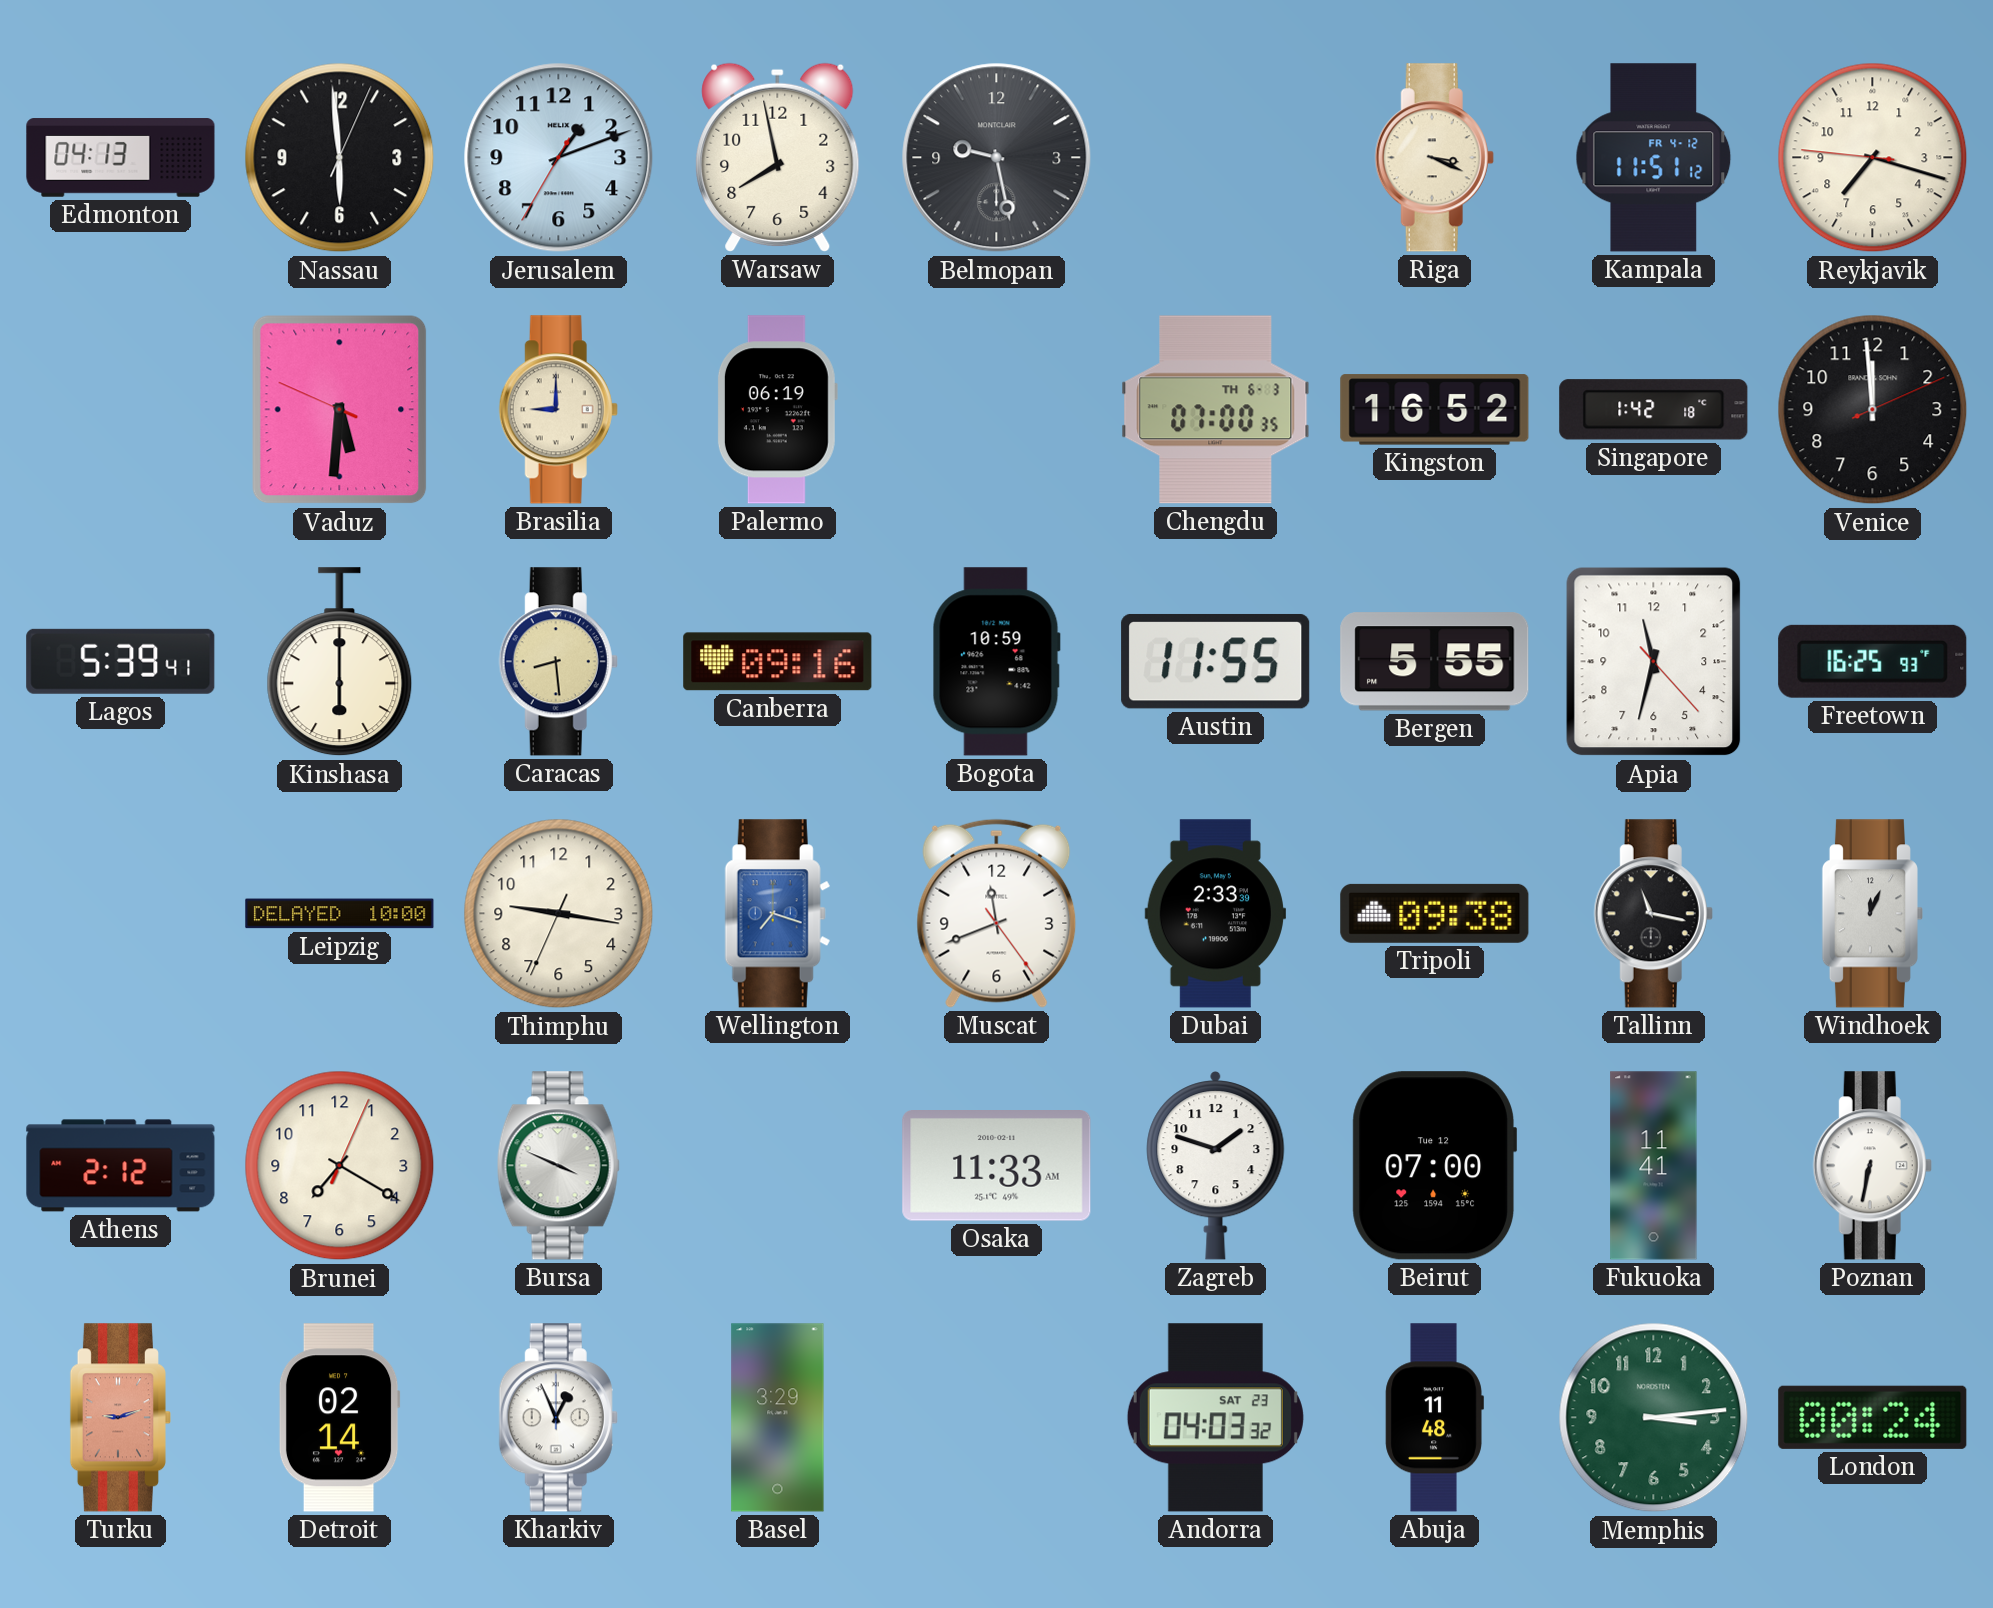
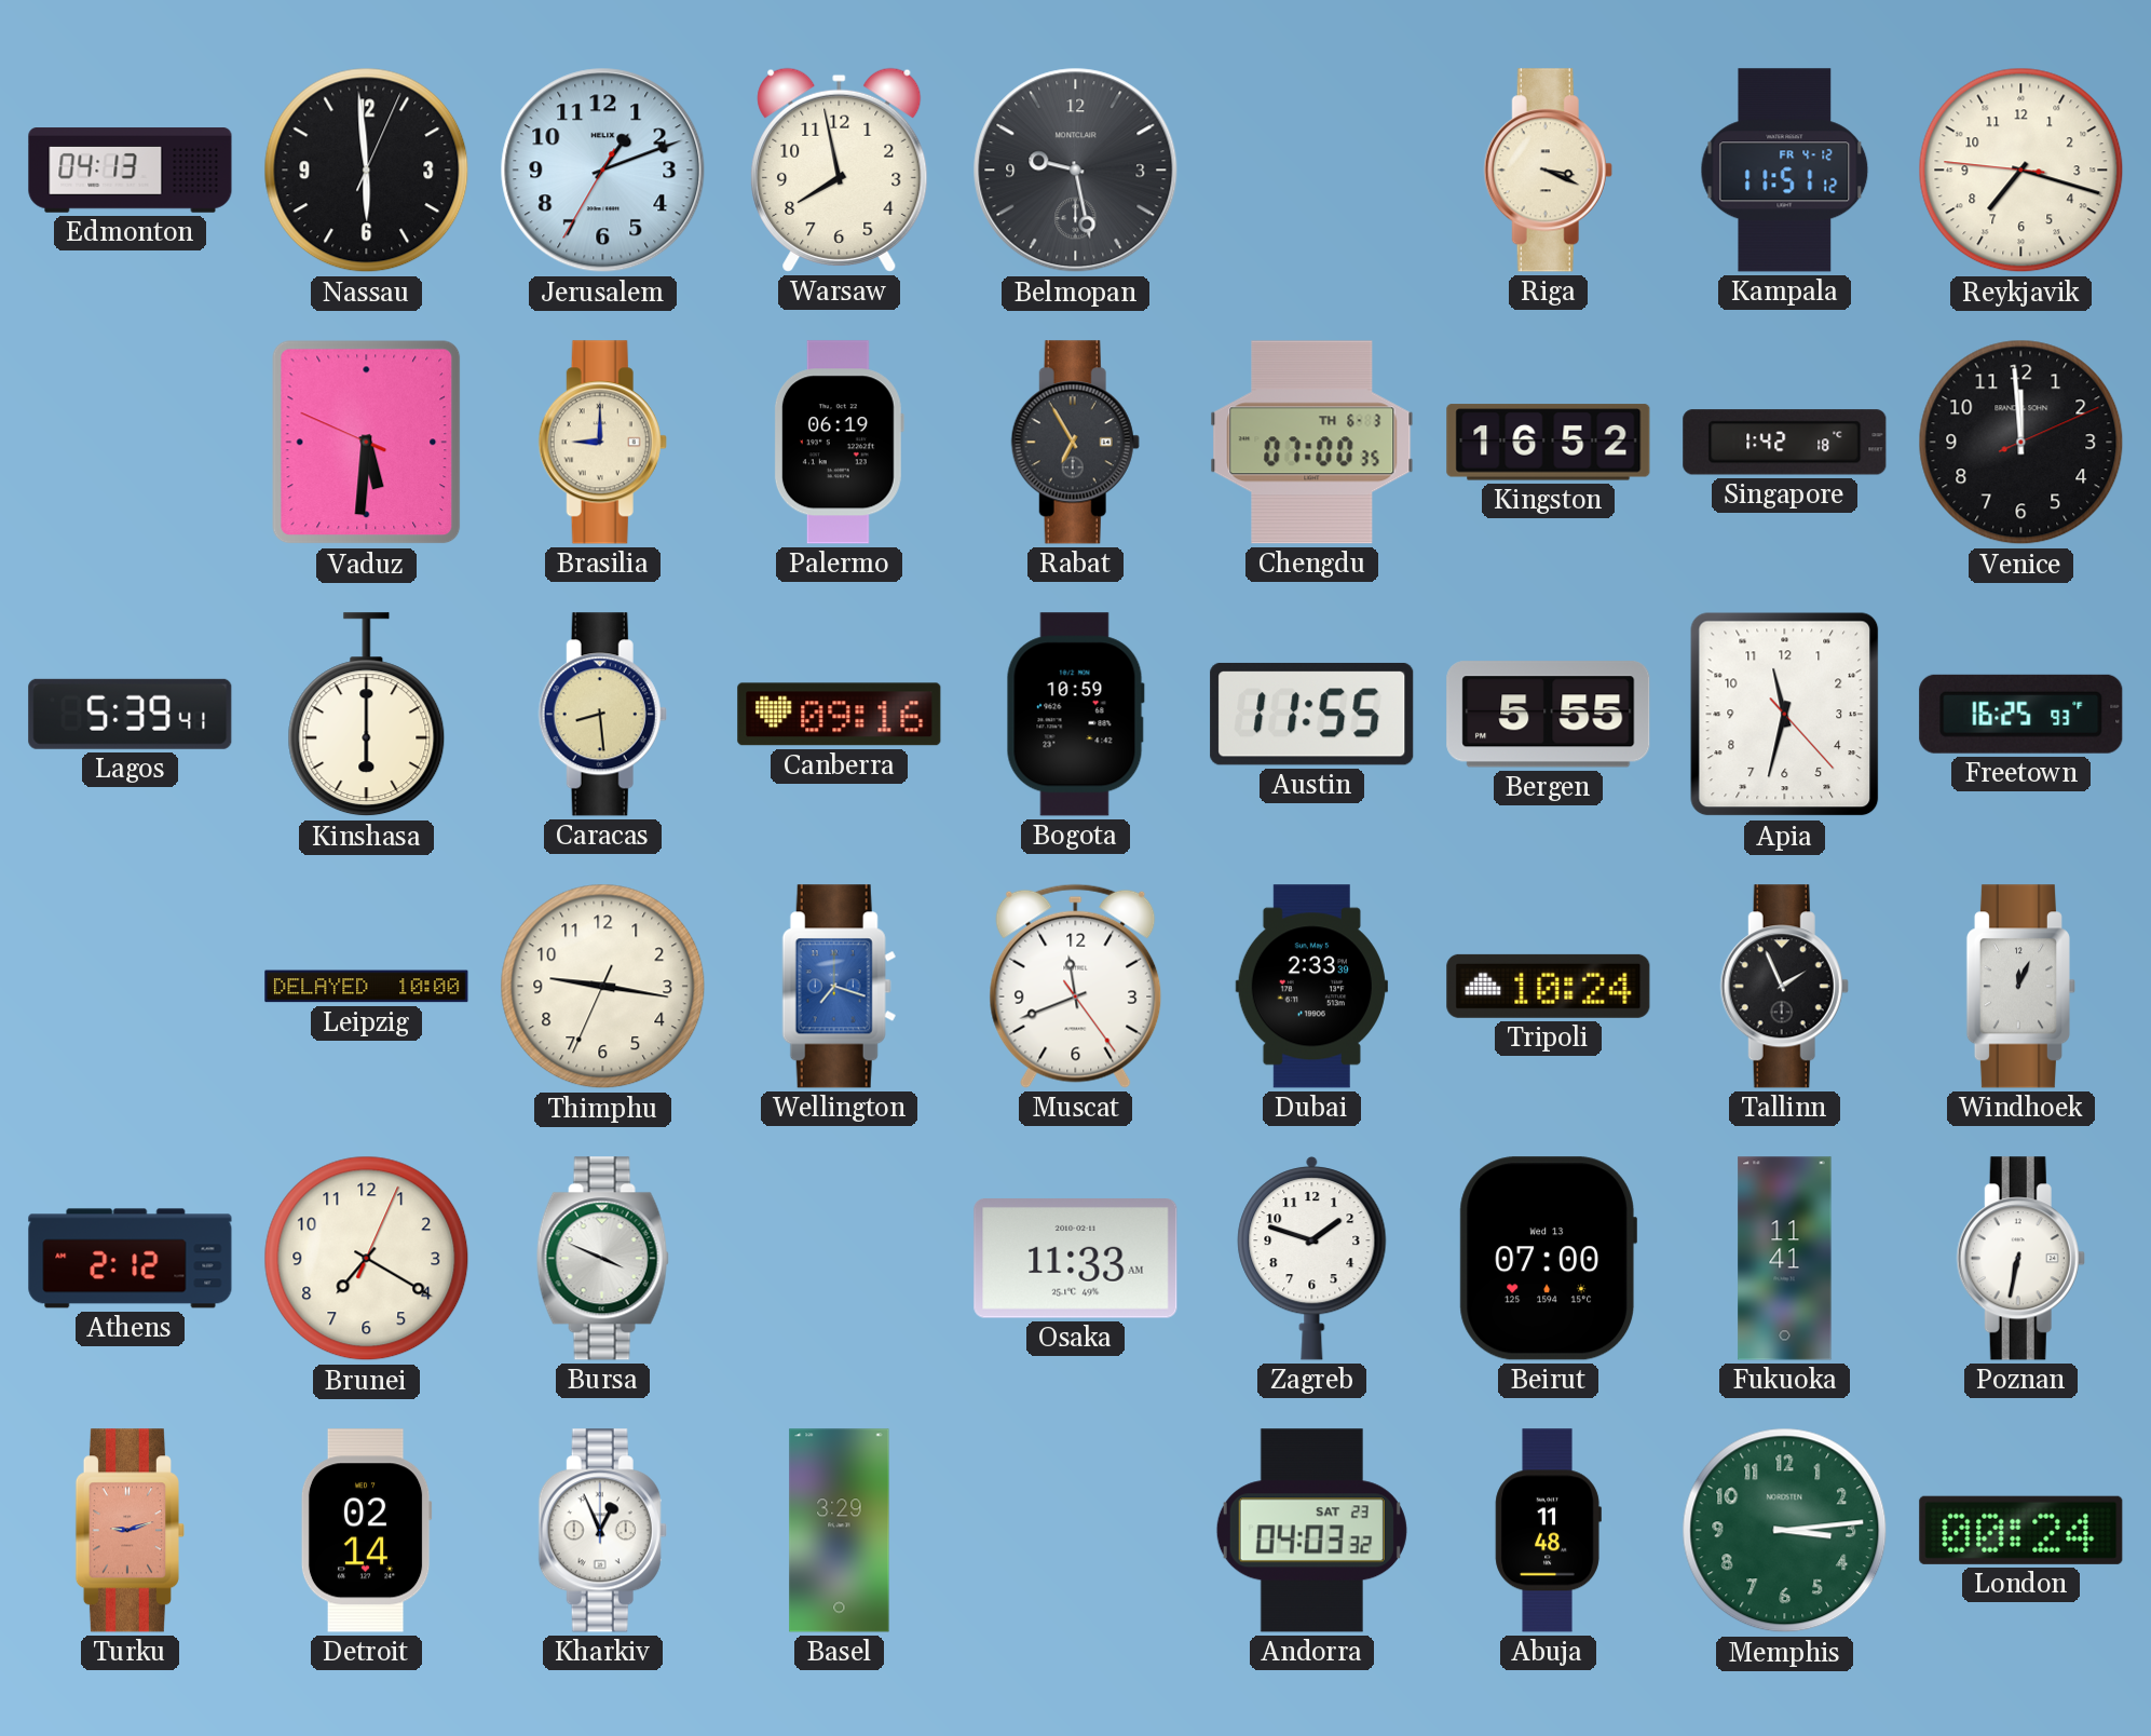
Rabat: none -> 6:55 (1075, 443)
Tripoli: 09:38 -> 10:24 (1549, 986)
Tallinn: 11:17 -> 1:56 (1784, 987)
Beirut date: Tue 12 -> Wed 13 (1548, 1259)
